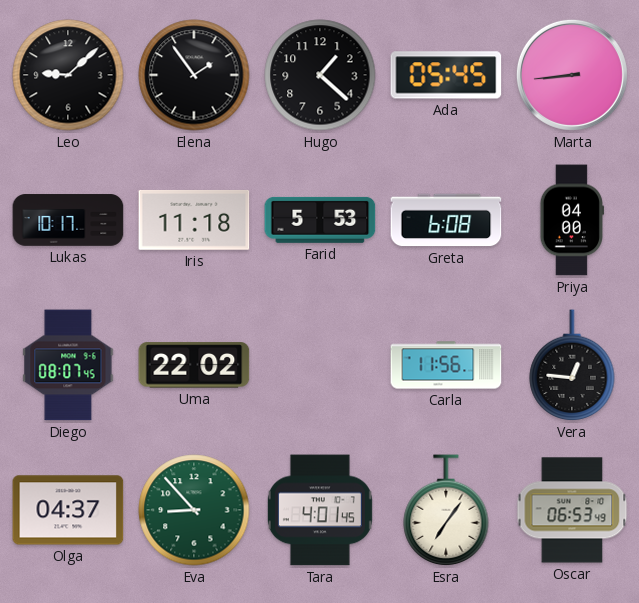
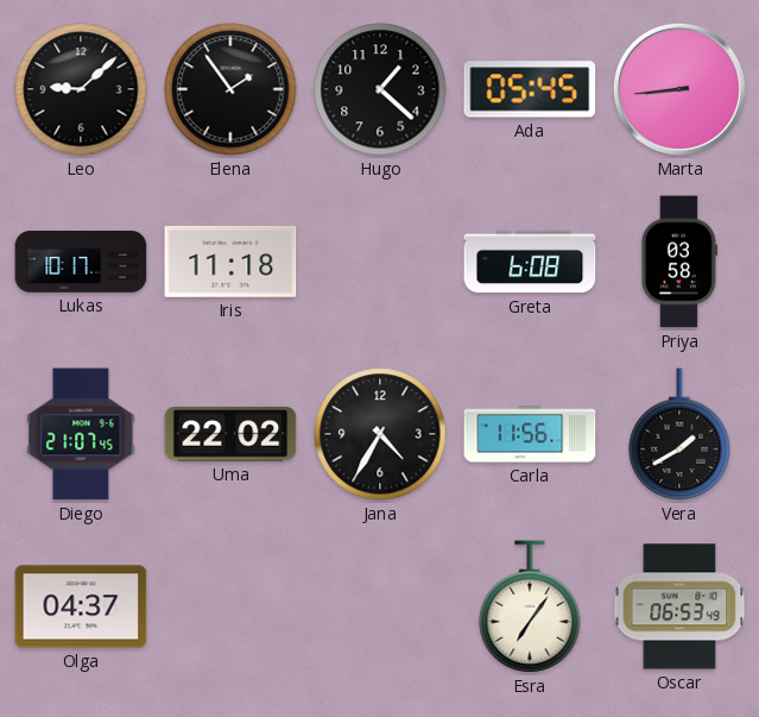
Farid: 5:53 -> none (320, 220)
Priya: 04:00 -> 03:58 (678, 262)
Diego: 08:07 -> 21:07 (81, 434)
Jana: none -> 4:35 (380, 434)
Vera: 12:46 -> 1:40 (679, 435)
Eva: 8:53 -> none (194, 510)
Tara: 4:01 -> none (320, 510)
